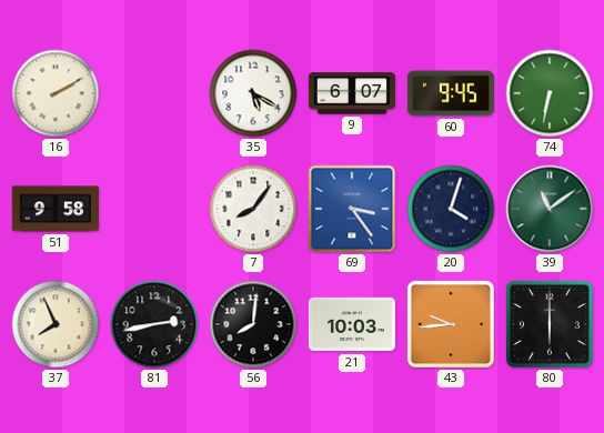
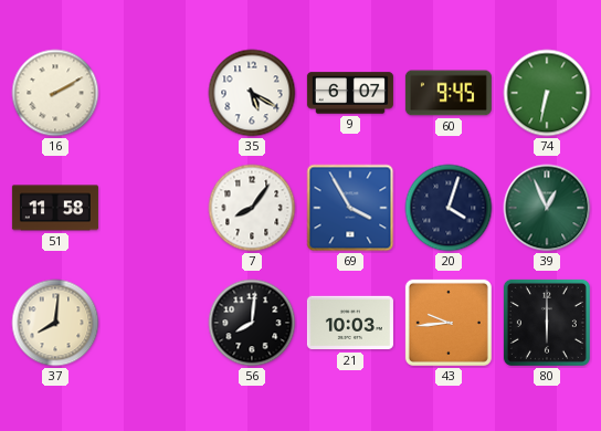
51: 9:58 -> 11:58 (55, 208)
69: 3:24 -> 3:55 (350, 208)
39: 11:09 -> 12:56 (547, 208)
37: 7:56 -> 8:01 (55, 323)
81: 2:43 -> none (154, 324)
